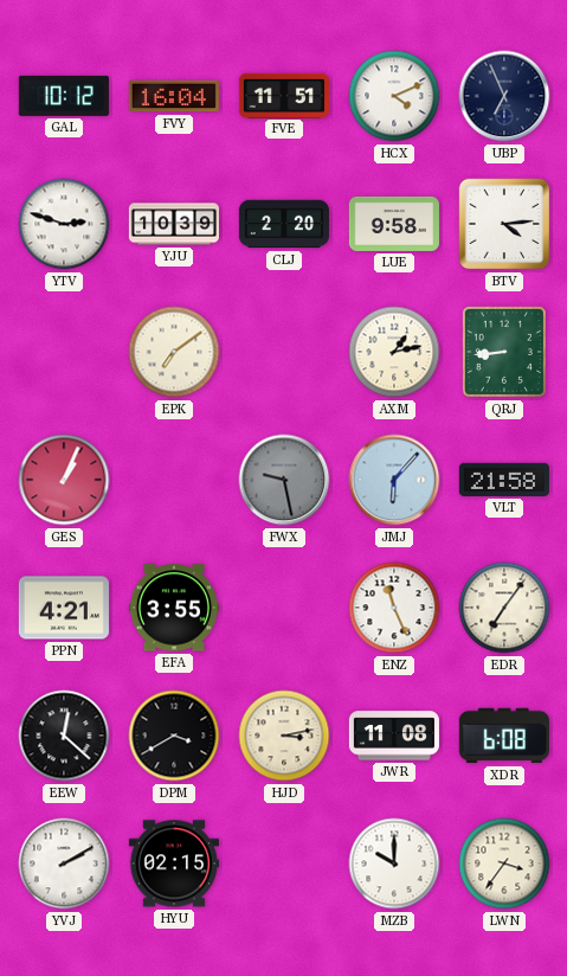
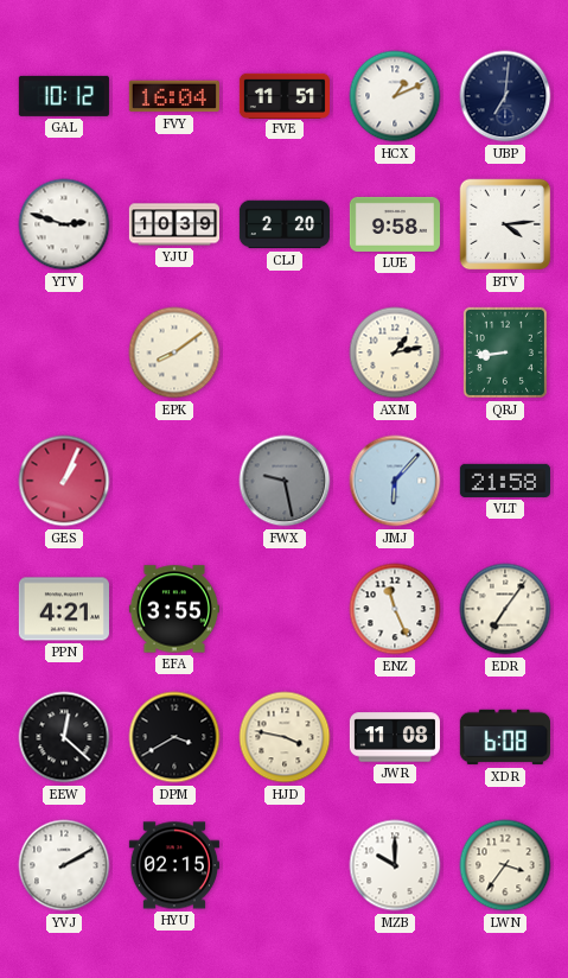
HCX: 4:11 -> 1:11 (395, 96)
UBP: 6:56 -> 7:01 (505, 96)
EPK: 7:09 -> 8:09 (174, 353)
HJD: 3:13 -> 3:47 (285, 737)
